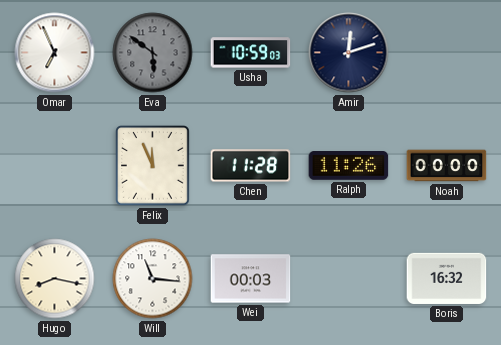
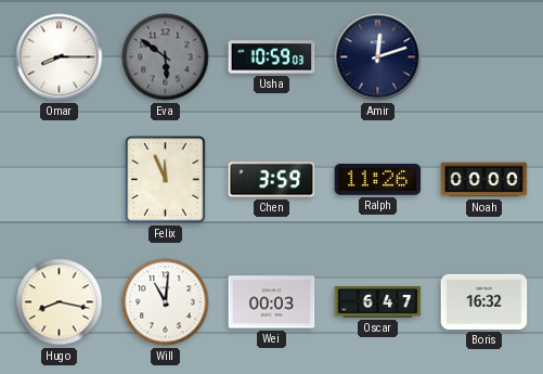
Omar: 6:56 -> 8:15 (60, 57)
Chen: 11:28 -> 3:59 (272, 180)
Will: 11:16 -> 11:01 (166, 302)
Oscar: none -> 6:47 (378, 302)
